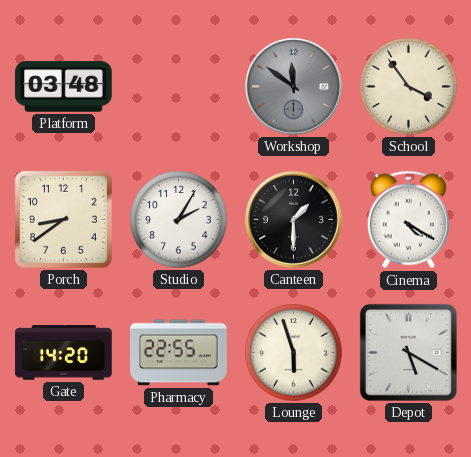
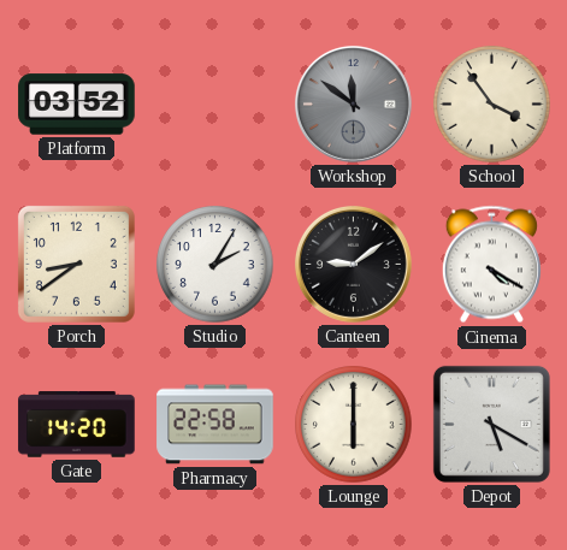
Platform: 03:48 -> 03:52 (77, 105)
Canteen: 1:30 -> 9:09 (353, 264)
Pharmacy: 22:55 -> 22:58 (215, 425)
Lounge: 5:57 -> 6:00 (354, 425)
